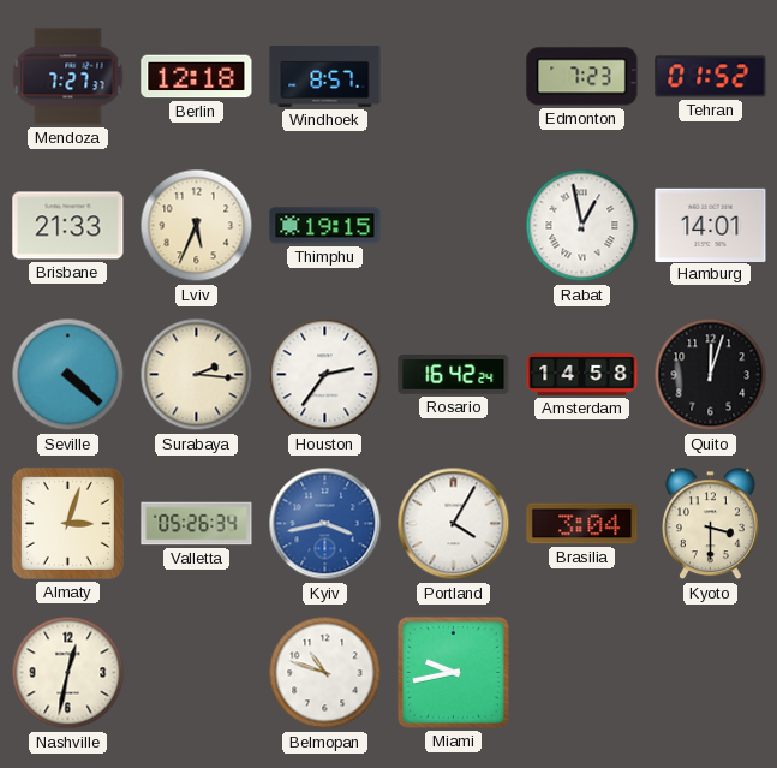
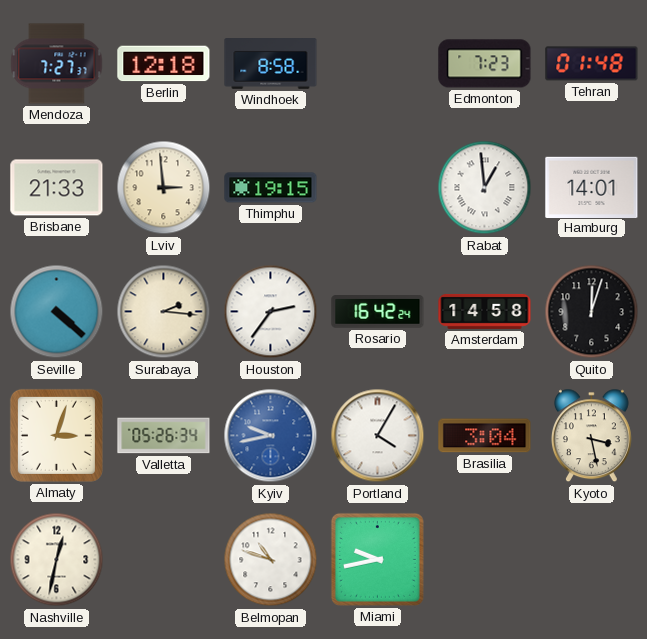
Windhoek: 8:57 -> 8:58 (271, 64)
Tehran: 01:52 -> 01:48 (592, 64)
Lviv: 5:34 -> 2:59 (164, 188)
Rabat: 12:58 -> 12:59 (485, 188)
Kyiv: 3:43 -> 9:43 (271, 436)
Kyoto: 3:30 -> 3:28 (591, 436)
